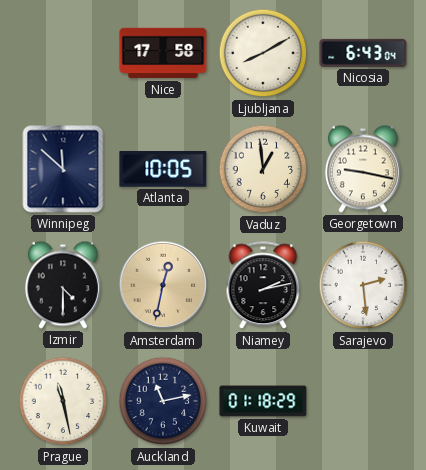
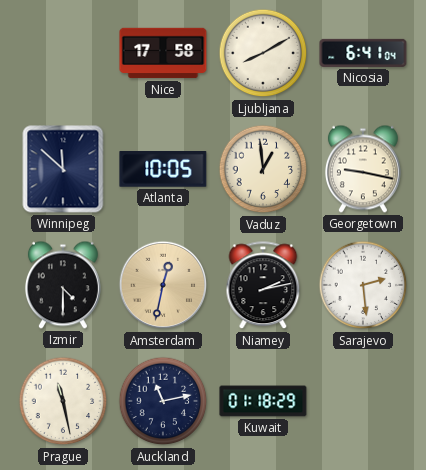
Nicosia: 6:43 -> 6:41 (363, 53)
